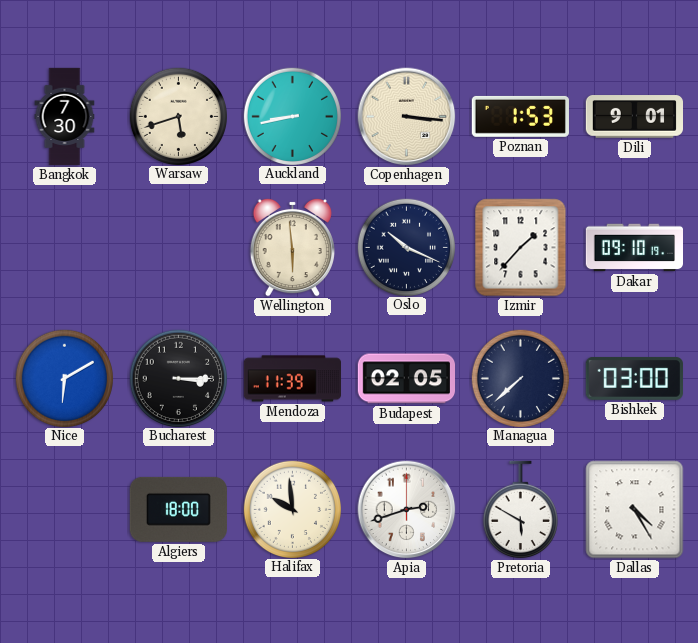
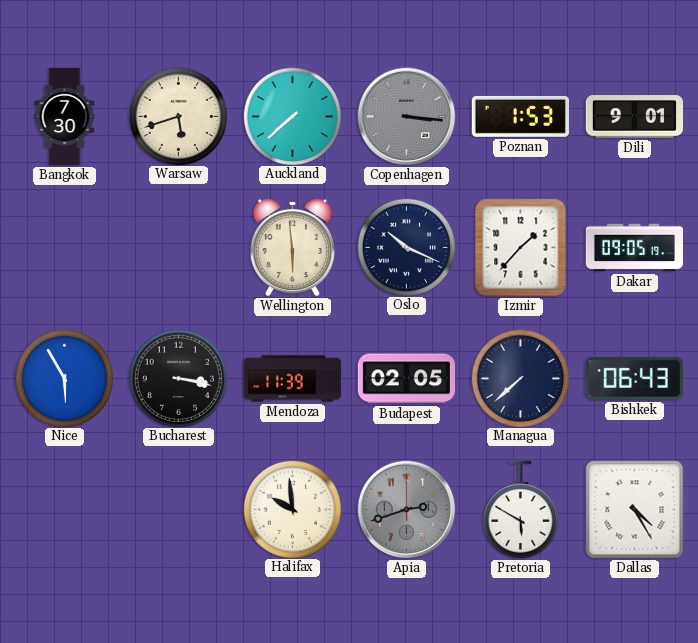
Auckland: 8:43 -> 7:38 (292, 116)
Copenhagen dial: cream -> grey (407, 117)
Dakar: 09:10 -> 09:05 (635, 248)
Nice: 6:10 -> 5:55 (64, 378)
Bucharest: 3:15 -> 3:17 (178, 378)
Bishkek: 03:00 -> 06:43 (634, 378)
Algiers: 18:00 -> none (178, 509)
Apia dial: white -> grey (407, 510)
